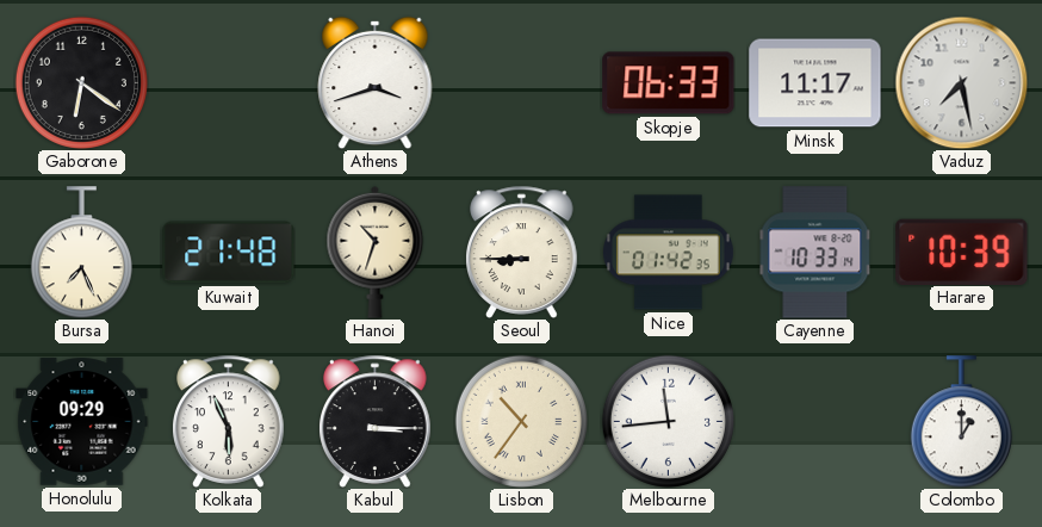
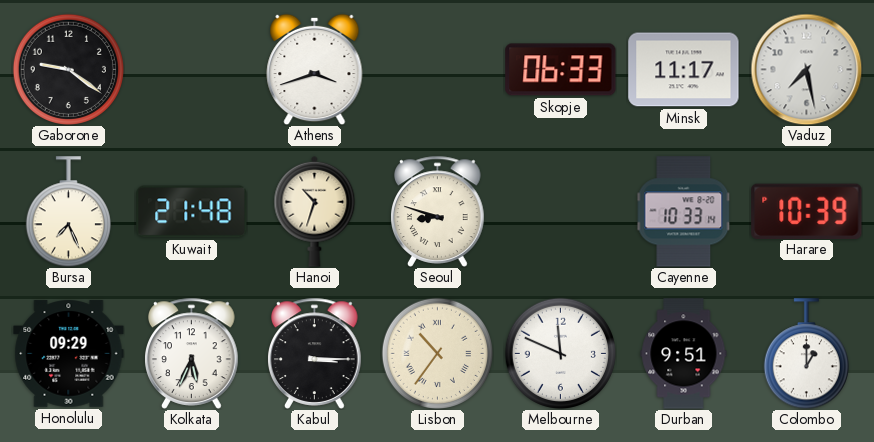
Gaborone: 6:21 -> 9:21 (68, 69)
Seoul: 8:45 -> 8:48 (438, 211)
Nice: 01:42 -> none (669, 253)
Kolkata: 5:56 -> 5:34 (192, 353)
Melbourne: 11:44 -> 11:49 (560, 353)
Durban: none -> 9:51 (684, 354)
